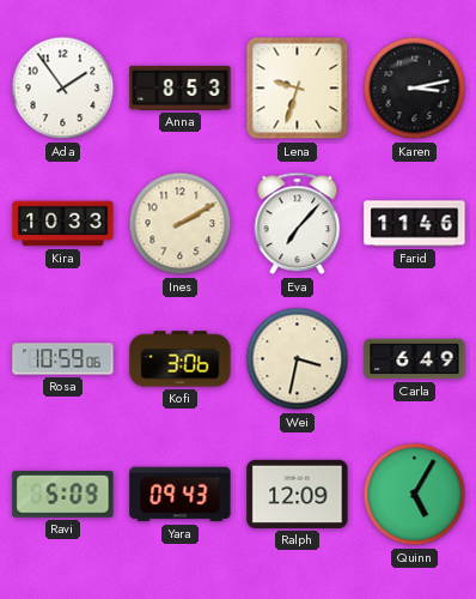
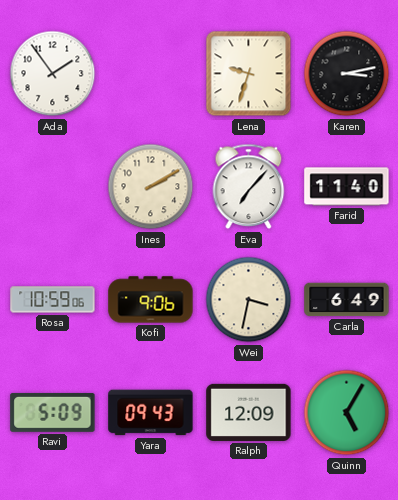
Anna: 8:53 -> none (181, 87)
Kira: 10:33 -> none (63, 224)
Farid: 11:46 -> 11:40 (347, 187)
Kofi: 3:06 -> 9:06 (151, 300)
